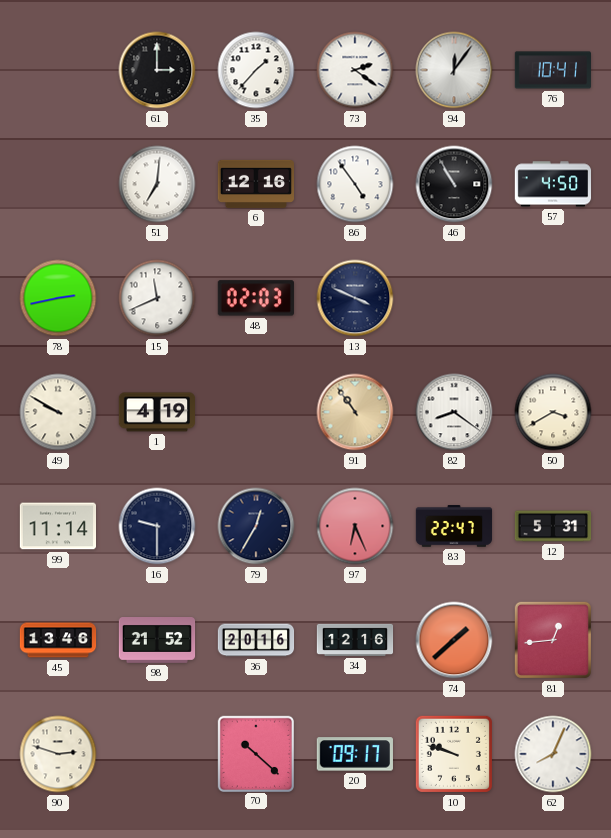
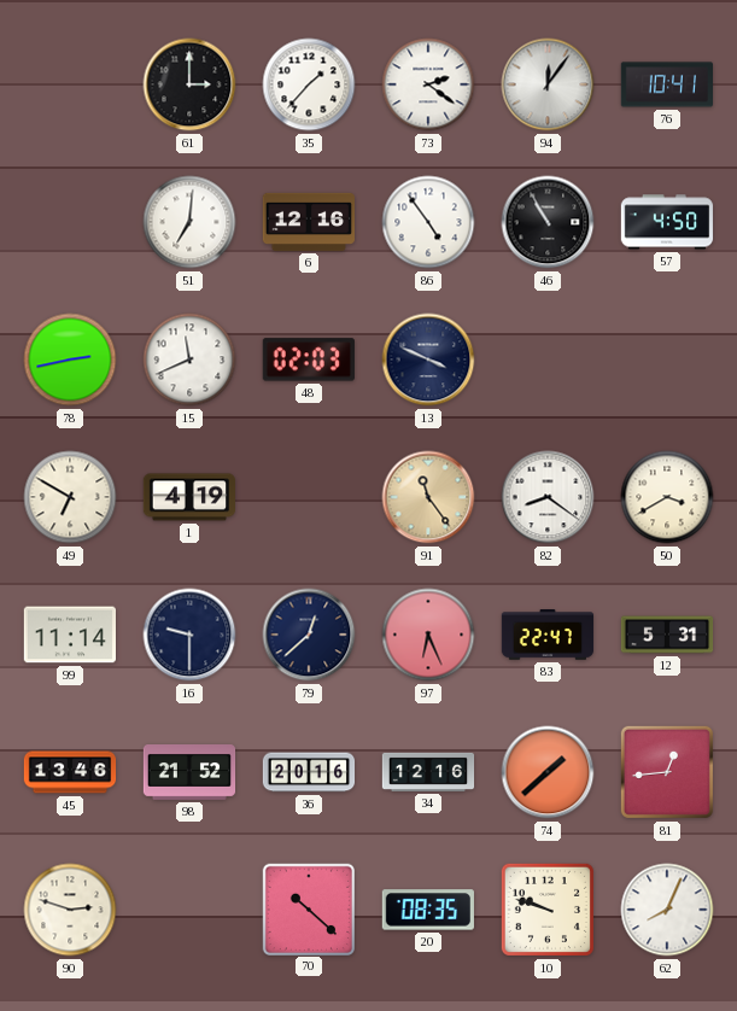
49: 9:50 -> 6:50 (70, 497)
91: 10:54 -> 11:24 (428, 497)
79: 12:35 -> 12:38 (309, 635)
20: 09:17 -> 08:35 (428, 910)
